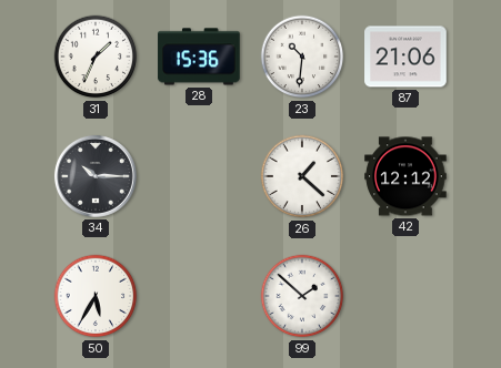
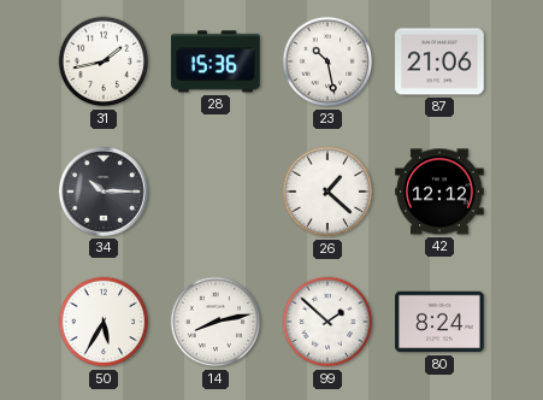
31: 1:34 -> 1:43 (104, 61)
23: 10:31 -> 10:28 (327, 61)
14: none -> 8:13 (216, 322)
80: none -> 8:24 (439, 322)
